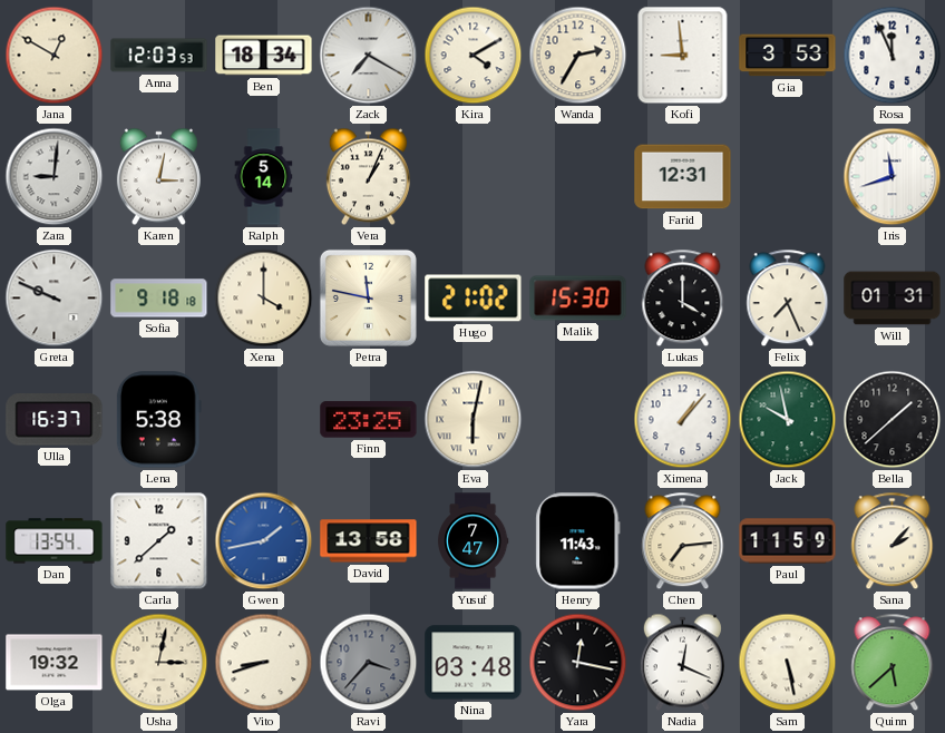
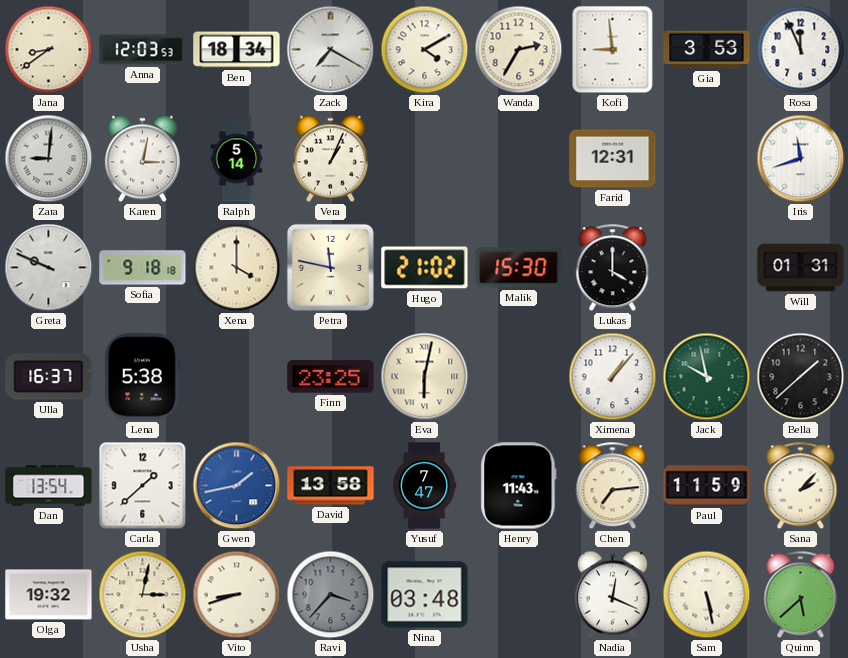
Jana: 12:50 -> 8:39 (49, 50)
Felix: 7:26 -> none (788, 299)
Yara: 12:17 -> none (578, 663)
